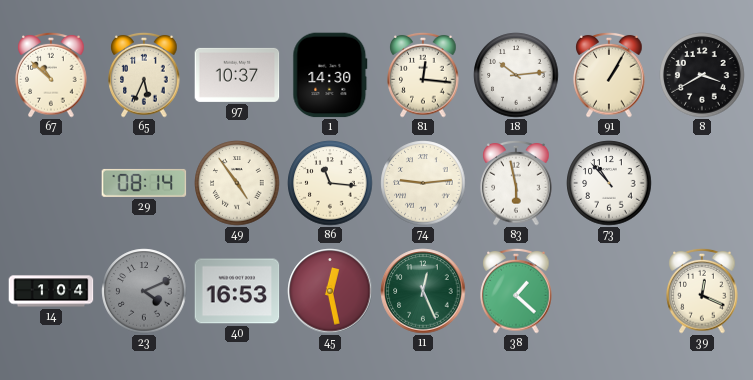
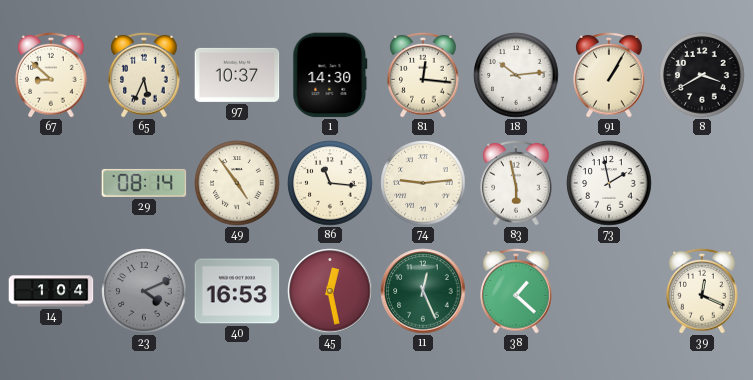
67: 10:52 -> 8:52 (51, 75)
73: 10:53 -> 1:58 (609, 183)
